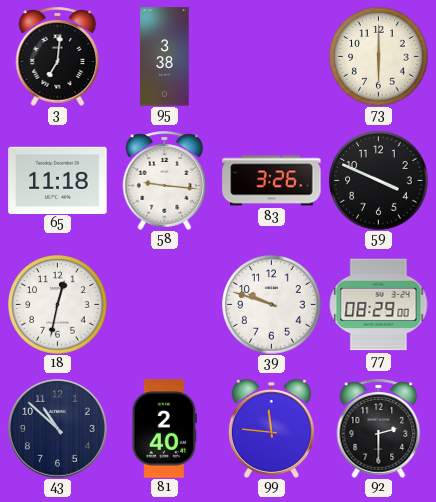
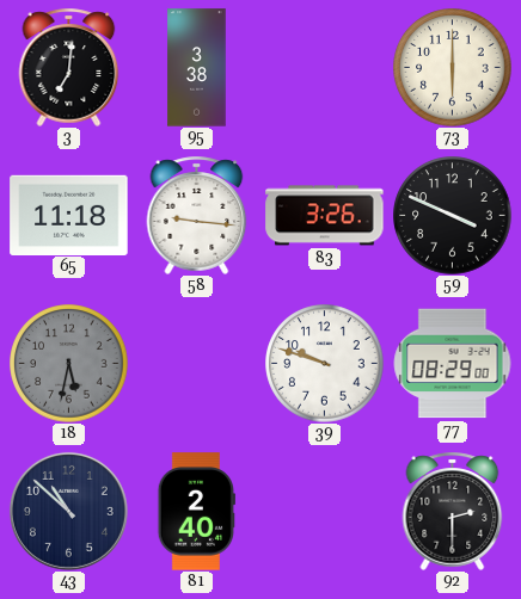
18: 12:32 -> 5:32 (69, 364)
18 dial: white -> grey (69, 364)
99: 11:46 -> none (271, 428)
